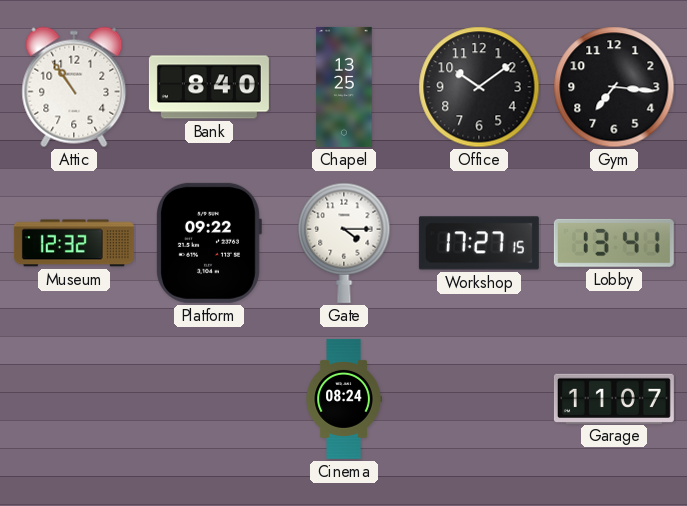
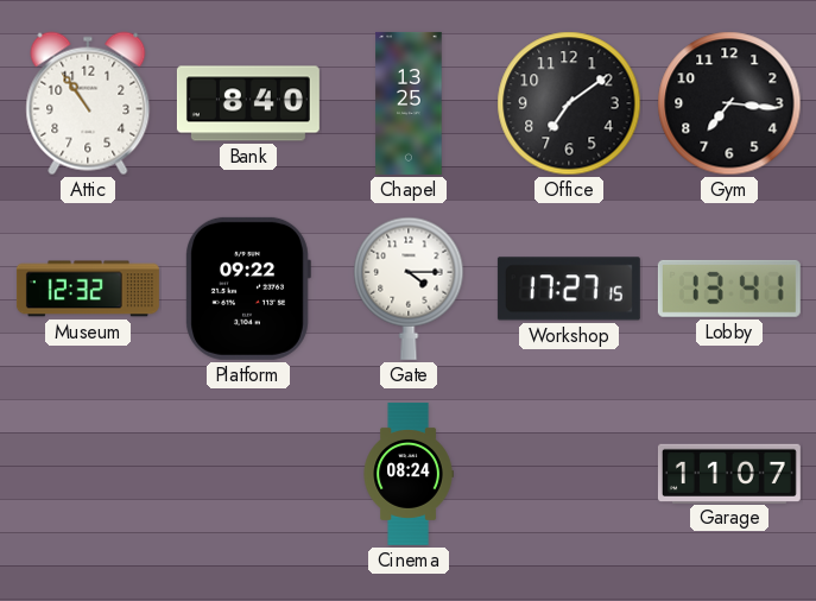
Office: 10:09 -> 7:09 (569, 103)
